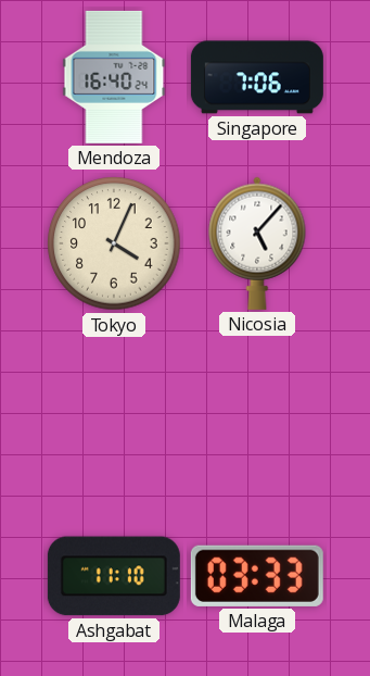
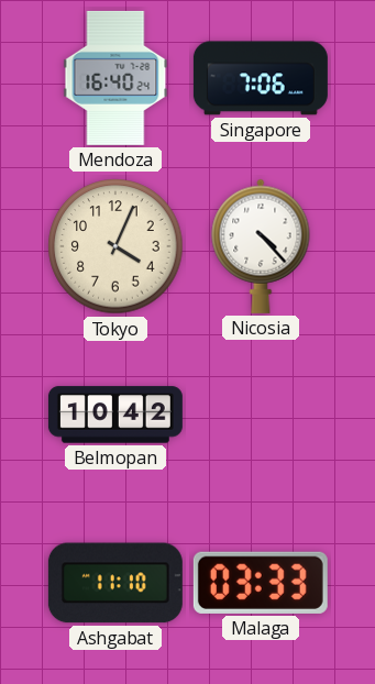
Nicosia: 5:07 -> 4:23 (261, 246)
Belmopan: none -> 10:42 (115, 415)
